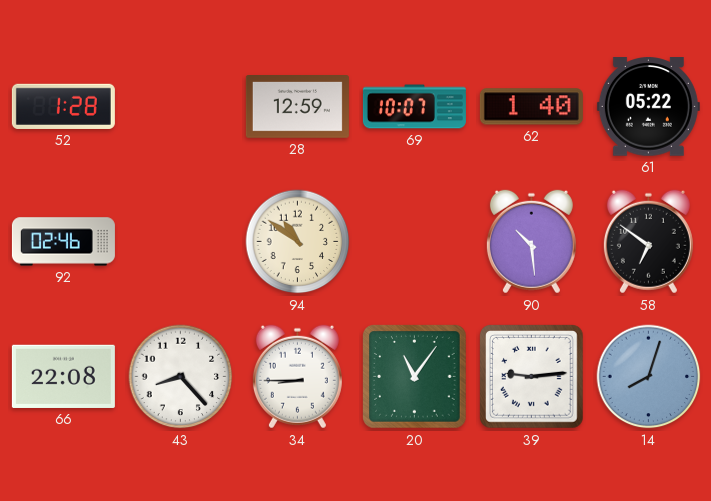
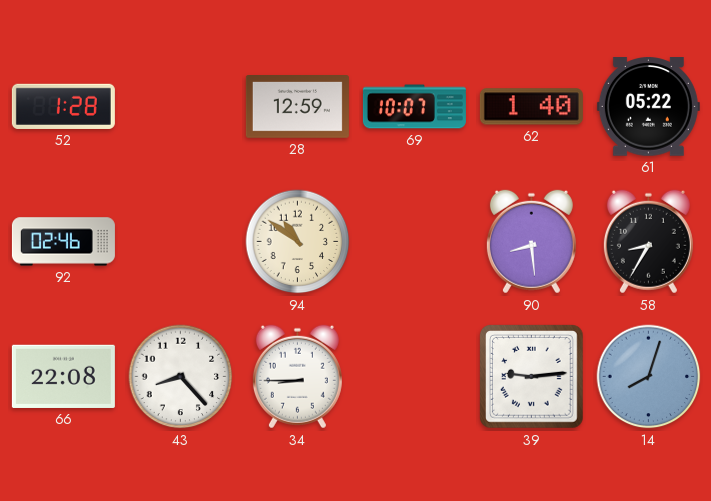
90: 10:29 -> 8:29 (531, 242)
58: 6:51 -> 8:35 (648, 242)
20: 11:06 -> none (415, 377)
